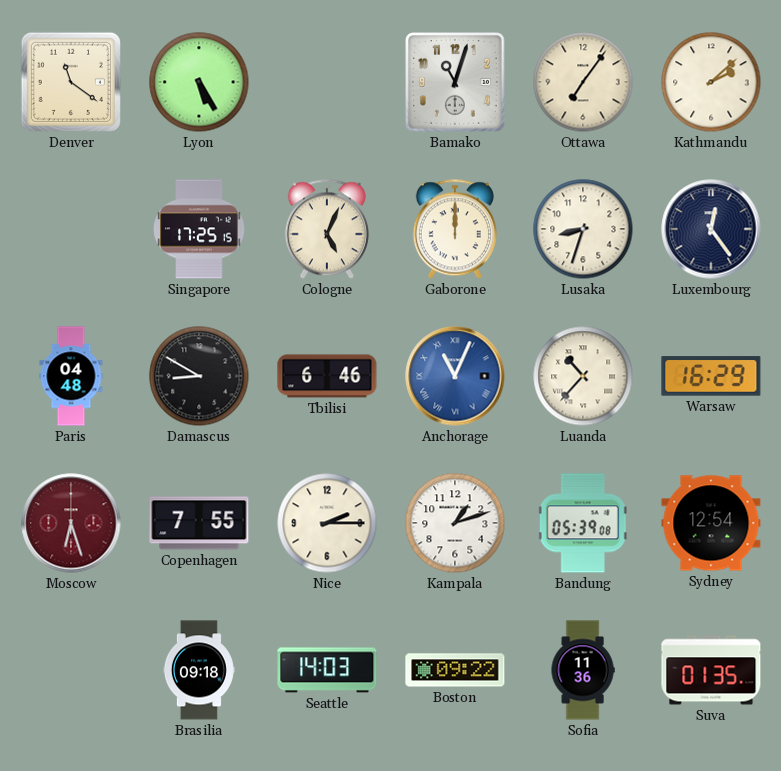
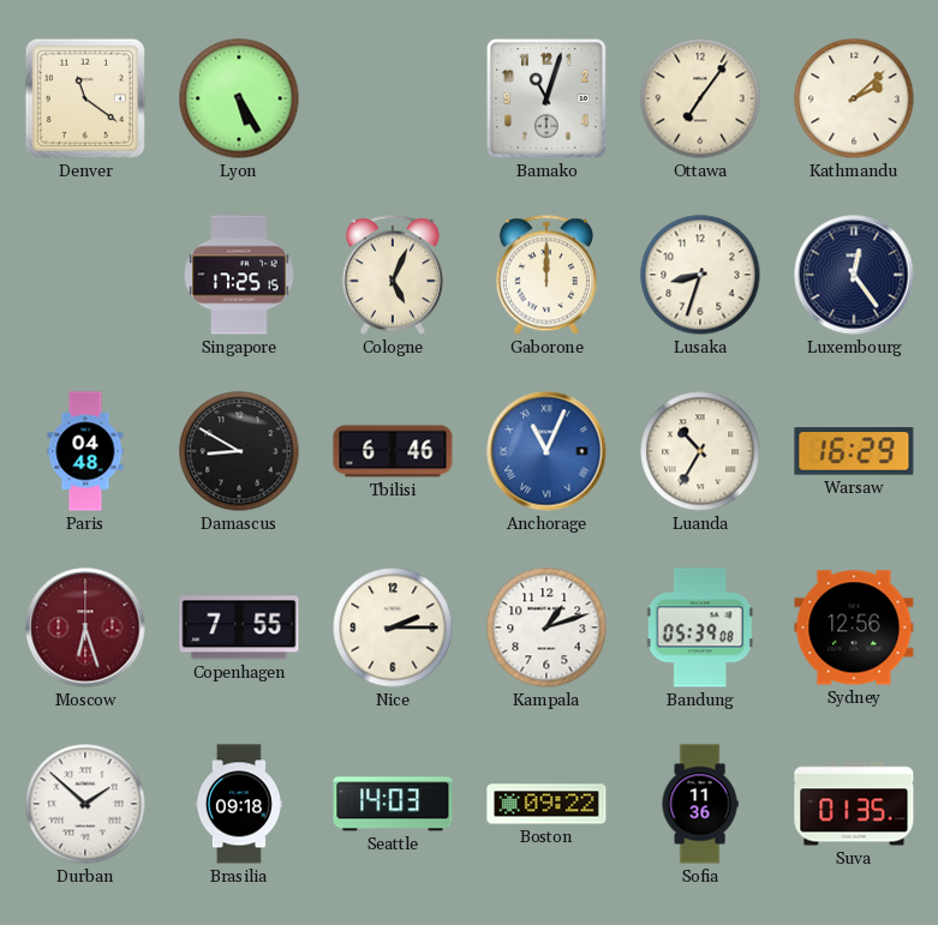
Luanda: 10:37 -> 10:35 (700, 451)
Sydney: 12:54 -> 12:56 (854, 627)
Durban: none -> 1:52 (85, 804)
